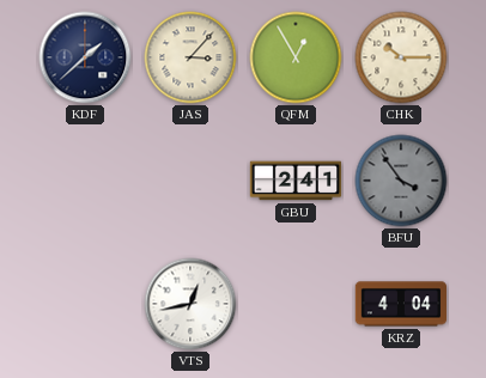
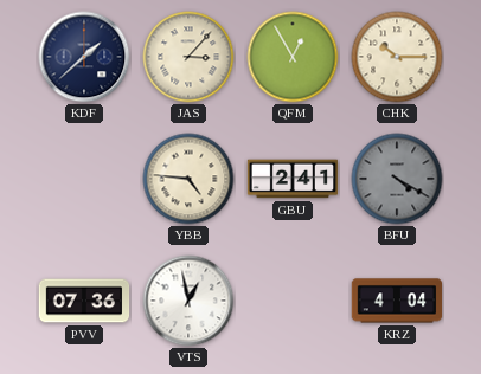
YBB: none -> 4:46 (188, 179)
BFU: 3:54 -> 4:20 (397, 179)
PVV: none -> 07:36 (84, 301)
VTS: 12:43 -> 12:58 (188, 301)
